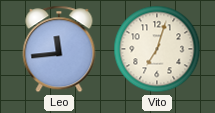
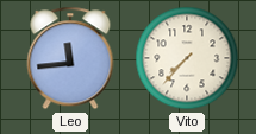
Vito: 7:03 -> 7:37 (187, 58)
